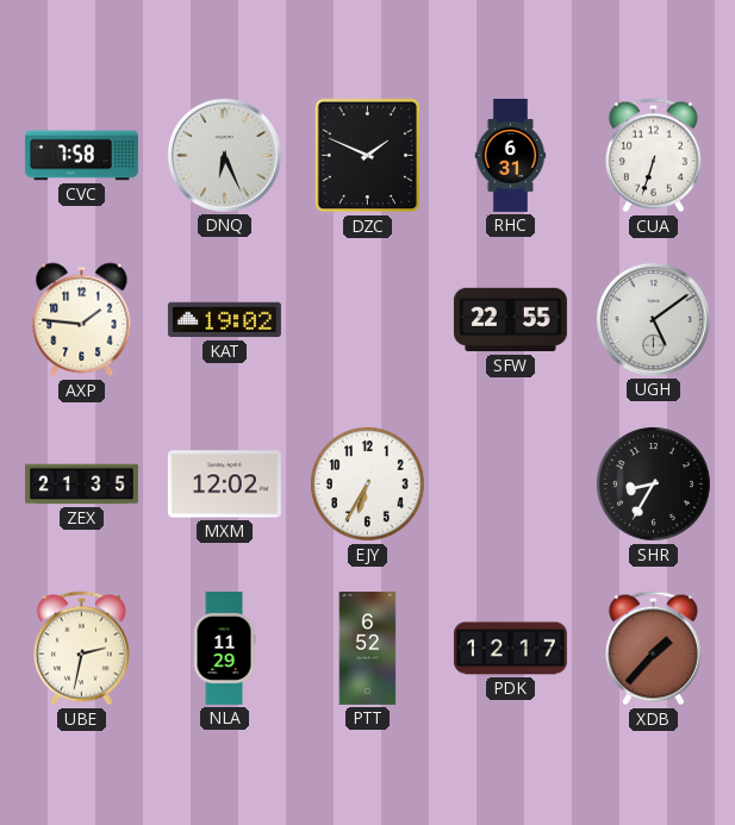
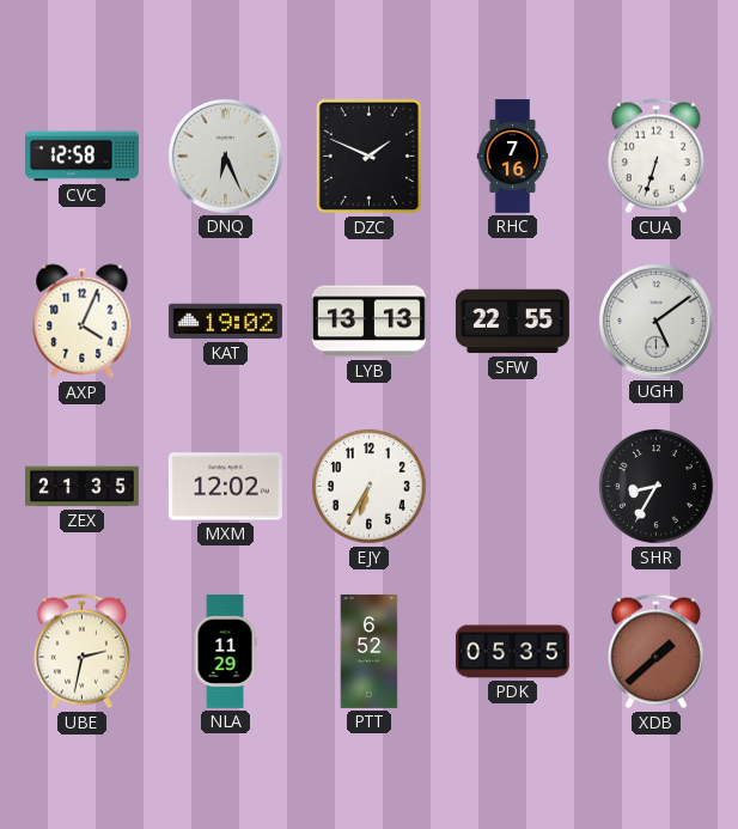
CVC: 7:58 -> 12:58 (81, 157)
RHC: 6:31 -> 7:16 (513, 156)
AXP: 1:46 -> 4:04 (83, 322)
LYB: none -> 13:13 (368, 322)
PDK: 12:17 -> 05:35 (512, 652)
XDB: 1:37 -> 1:38 (655, 652)
